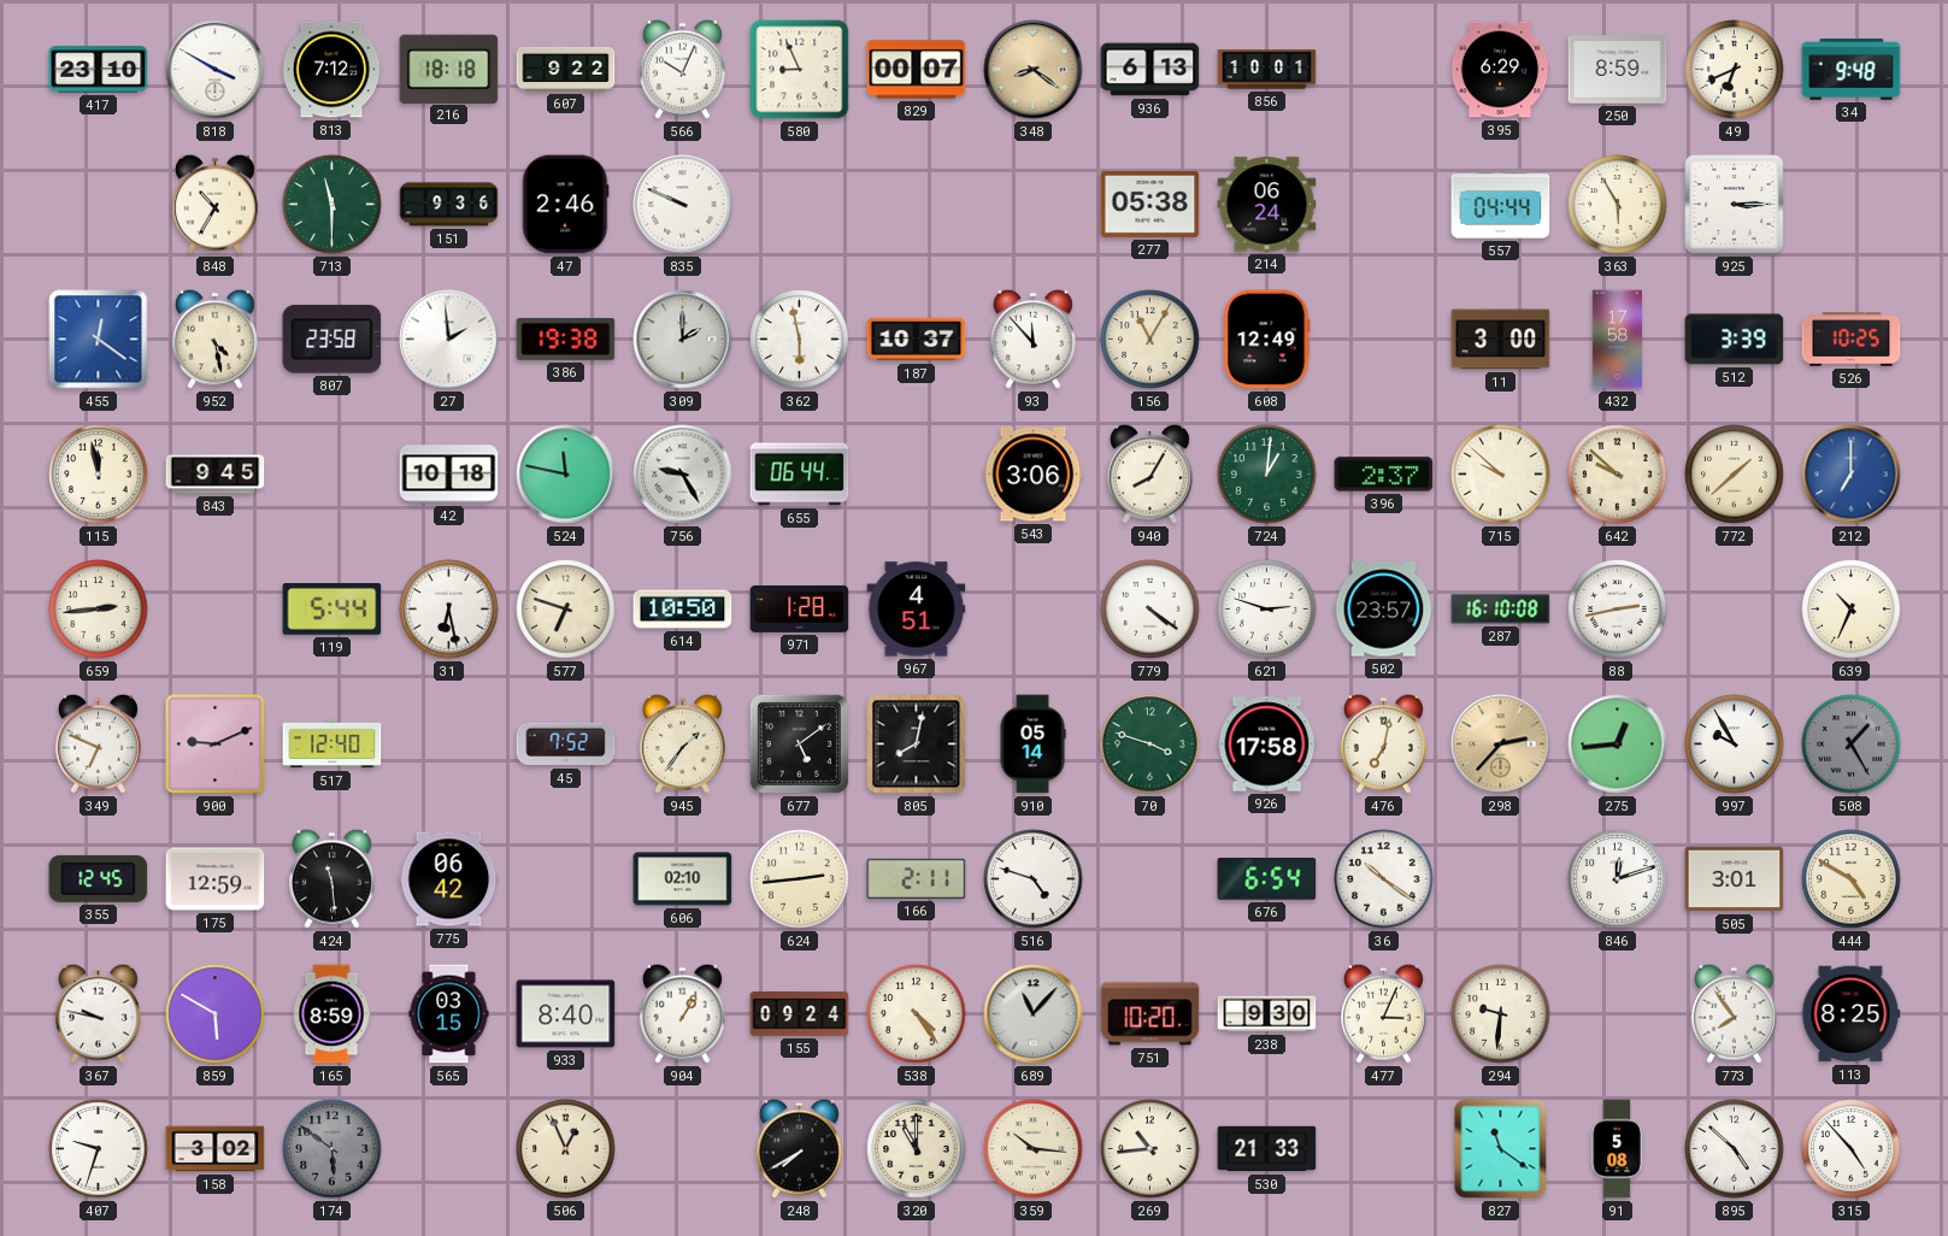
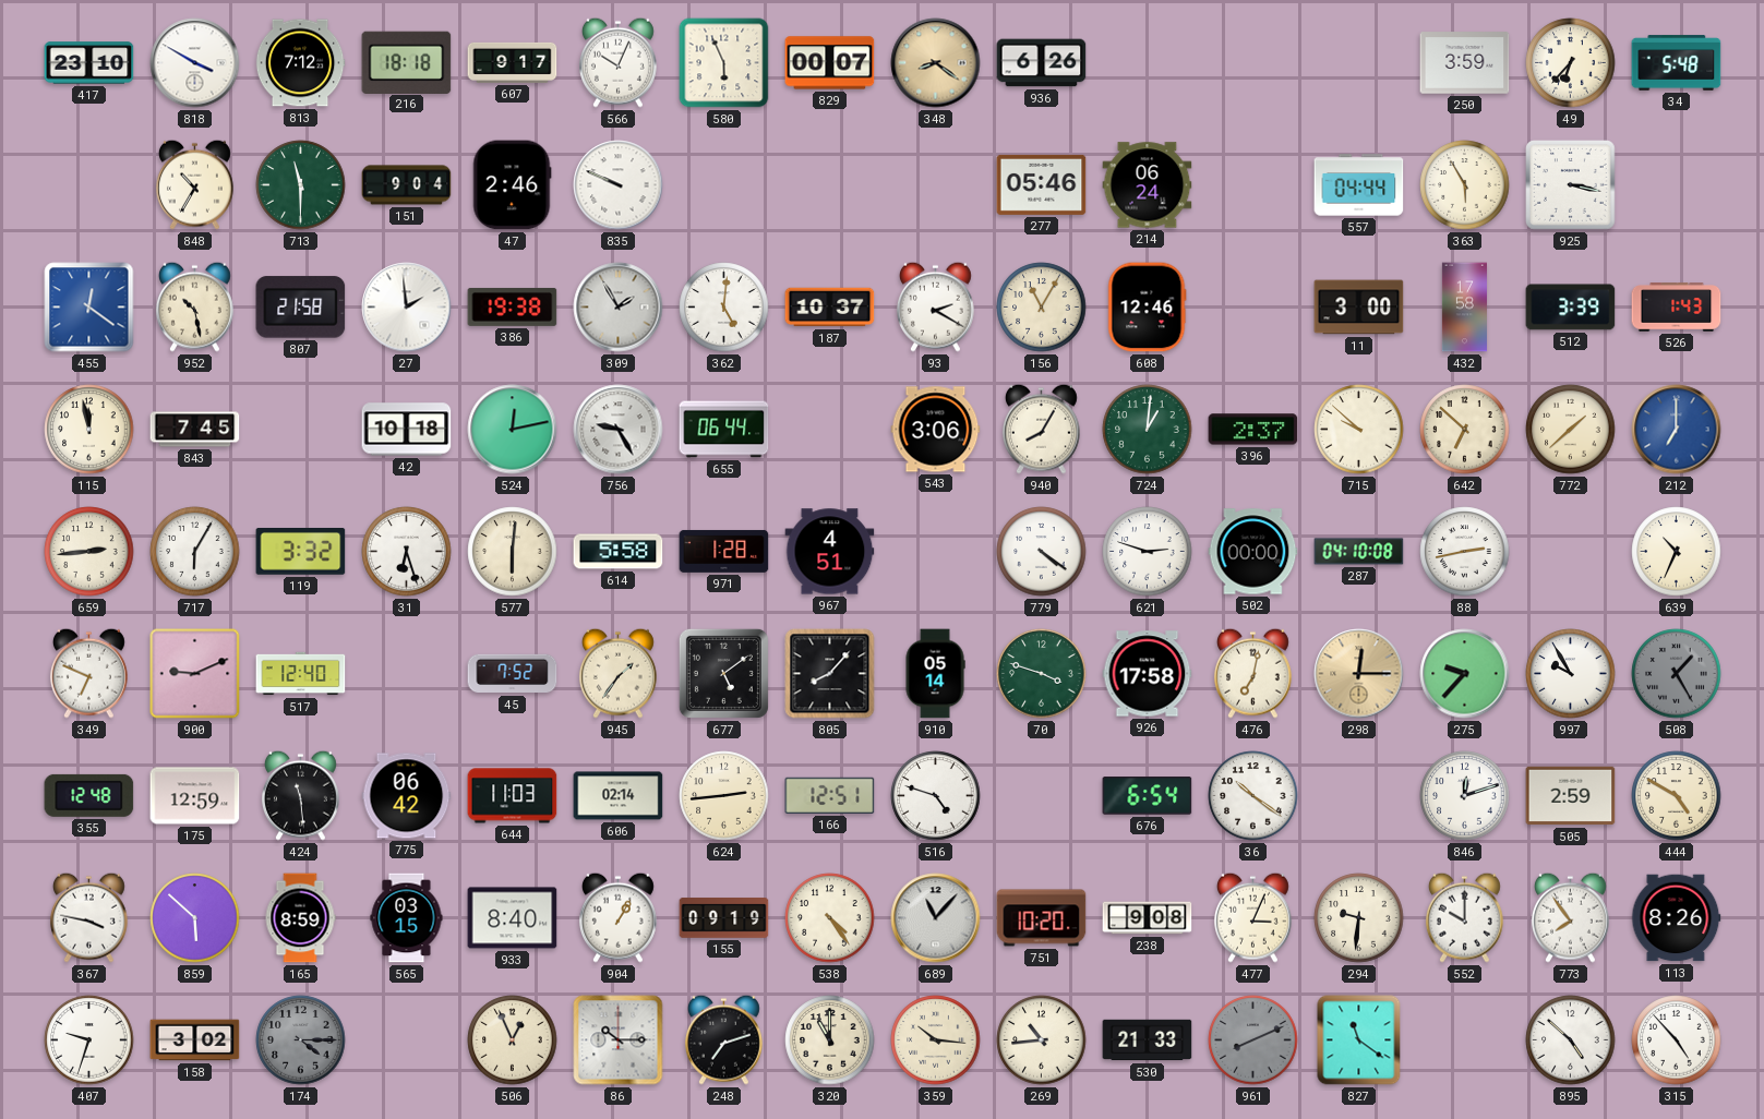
607: 9:22 -> 9:17 (513, 62)
580: 8:56 -> 5:56 (724, 63)
936: 6:13 -> 6:26 (1042, 63)
856: 10:01 -> none (1267, 70)
395: 6:29 -> none (1500, 70)
250: 8:59 -> 3:59 (1465, 63)
49: 6:41 -> 6:37 (1571, 63)
34: 9:48 -> 5:48 (1677, 63)
151: 9:36 -> 9:04 (407, 185)
277: 05:38 -> 05:46 (1042, 184)
925: 3:15 -> 3:17 (1571, 185)
952: 4:28 -> 10:28 (194, 306)
807: 23:58 -> 21:58 (301, 308)
309: 2:00 -> 1:55 (619, 308)
362: 5:58 -> 5:01 (724, 308)
93: 11:53 -> 2:20 (935, 306)
608: 12:49 -> 12:46 (1148, 308)
526: 10:25 -> 1:43 (1677, 308)
843: 9:45 -> 7:45 (195, 430)
524: 11:47 -> 12:13 (513, 430)
642: 9:52 -> 6:52 (1465, 430)
717: none -> 6:05 (195, 552)
119: 5:44 -> 3:32 (301, 552)
31: 6:28 -> 6:27 (407, 552)
577: 6:48 -> 6:01 (513, 552)
614: 10:50 -> 5:58 (619, 552)
502: 23:57 -> 00:00 (1253, 552)
287: 16:10 -> 04:10 (1359, 552)
805: 8:02 -> 8:07 (830, 674)
298: 2:37 -> 12:15 (1359, 674)
275: 12:44 -> 9:37 (1465, 674)
355: 12:45 -> 12:48 (89, 795)
644: none -> 11:03 (513, 796)
606: 02:10 -> 02:14 (619, 796)
166: 2:11 -> 12:51 (830, 795)
505: 3:01 -> 2:59 (1571, 796)
367: 9:47 -> 3:47 (88, 917)
859: 5:50 -> 5:52 (195, 918)
155: 09:24 -> 09:19 (724, 918)
238: 9:30 -> 9:08 (1148, 918)
552: none -> 10:00 (1464, 917)
113: 8:25 -> 8:26 (1676, 918)
174: 5:51 -> 4:15 (301, 1040)
86: none -> 10:15 (619, 1040)
248: 7:40 -> 7:12 (723, 1039)
961: none -> 8:11 (1253, 1040)
91: 5:08 -> none (1617, 1149)
